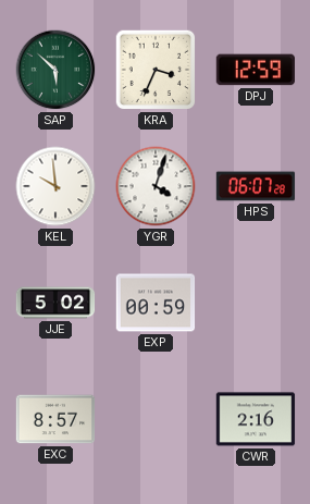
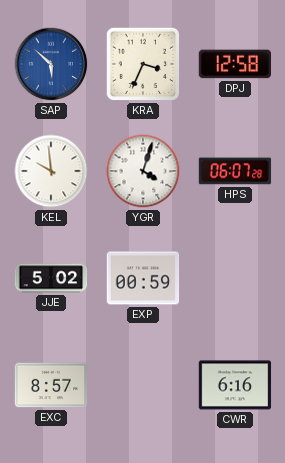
SAP dial: green -> blue (51, 64)
DPJ: 12:59 -> 12:58 (235, 64)
CWR: 2:16 -> 6:16 (235, 385)
